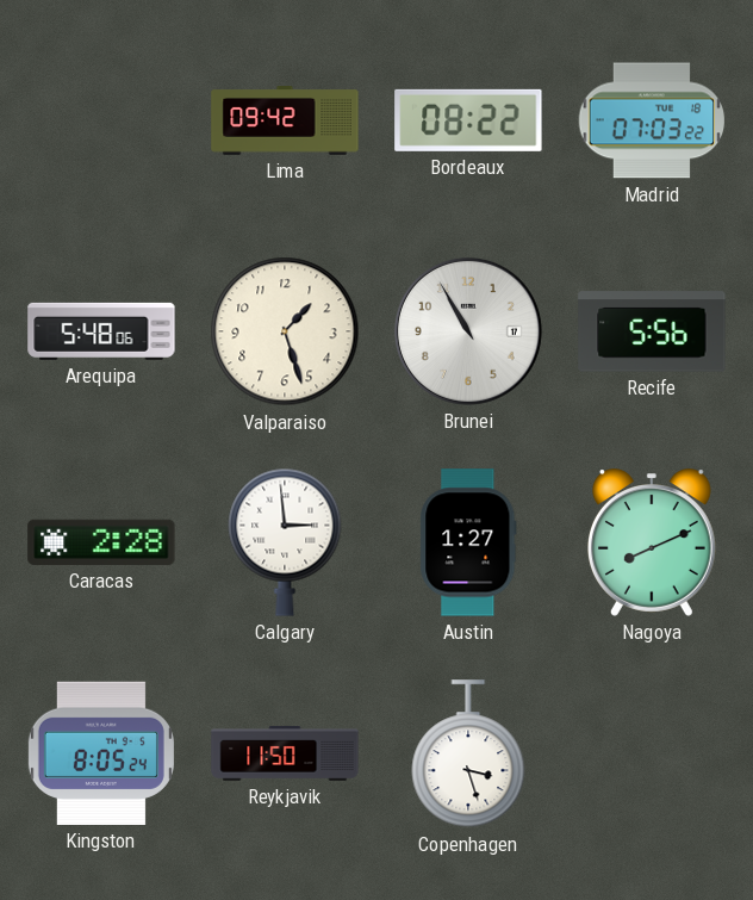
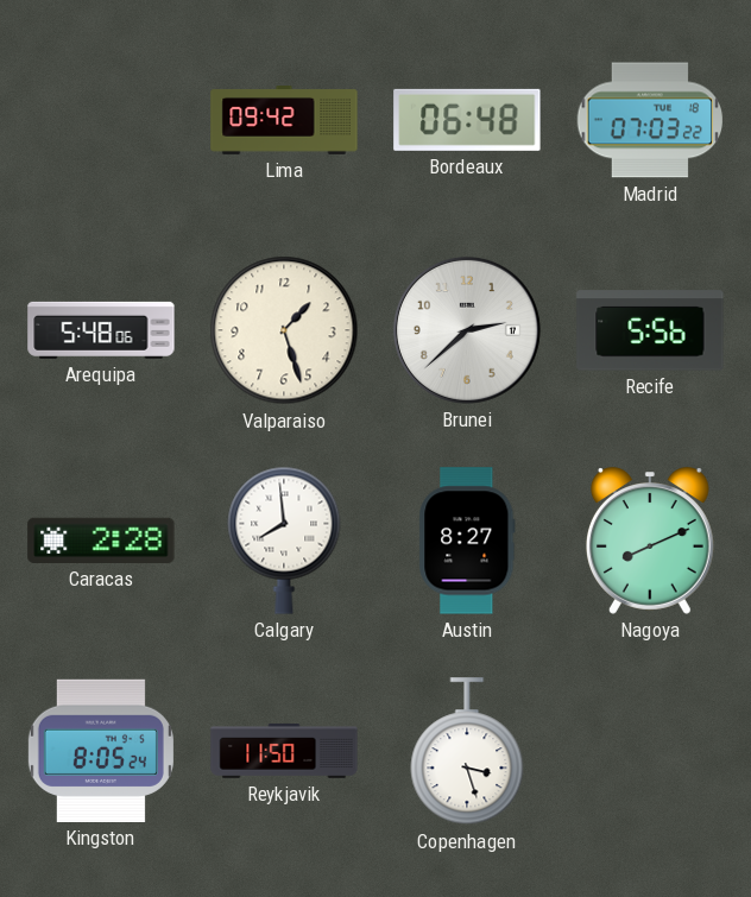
Bordeaux: 08:22 -> 06:48 (467, 120)
Brunei: 10:55 -> 2:38 (467, 330)
Calgary: 2:59 -> 7:59 (284, 541)
Austin: 1:27 -> 8:27 (467, 541)
